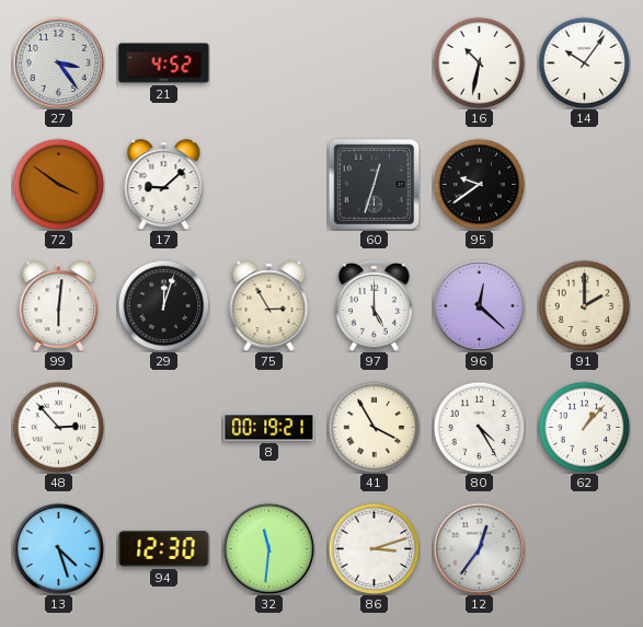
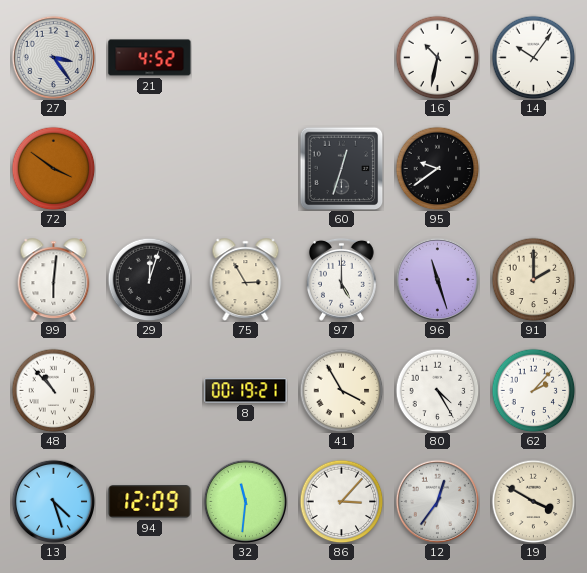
17: 9:08 -> none (164, 184)
96: 12:22 -> 11:27 (437, 279)
48: 2:53 -> 10:53 (53, 390)
62: 1:07 -> 2:07 (533, 390)
94: 12:30 -> 12:09 (150, 502)
86: 3:12 -> 3:07 (341, 501)
19: none -> 3:50 (533, 501)
